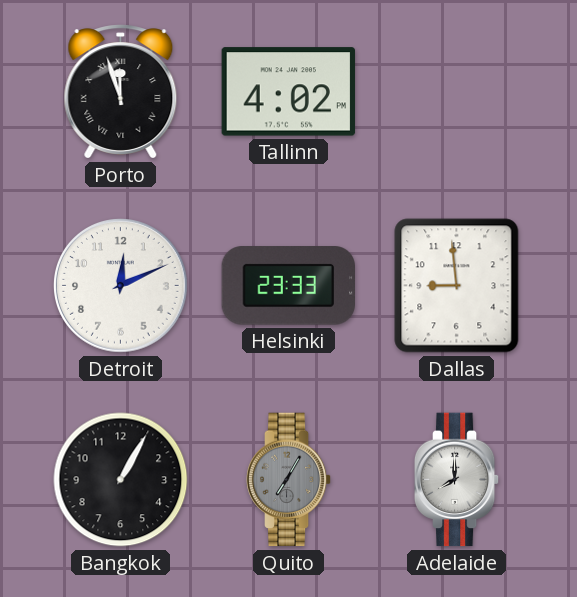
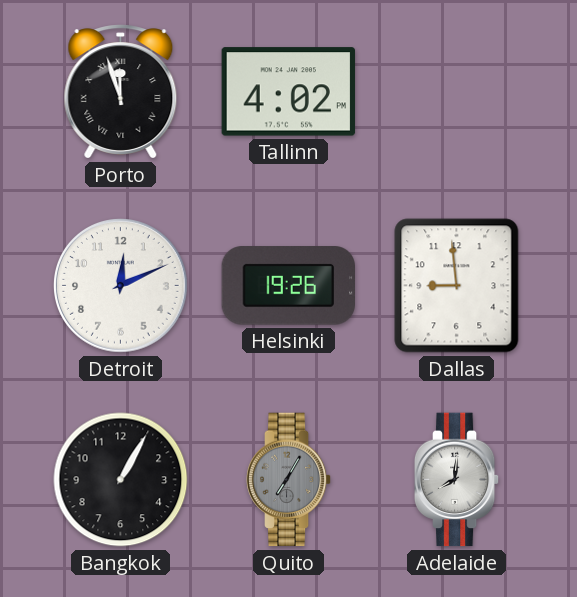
Helsinki: 23:33 -> 19:26 (289, 286)
Adelaide: 8:00 -> 8:01 (457, 480)
